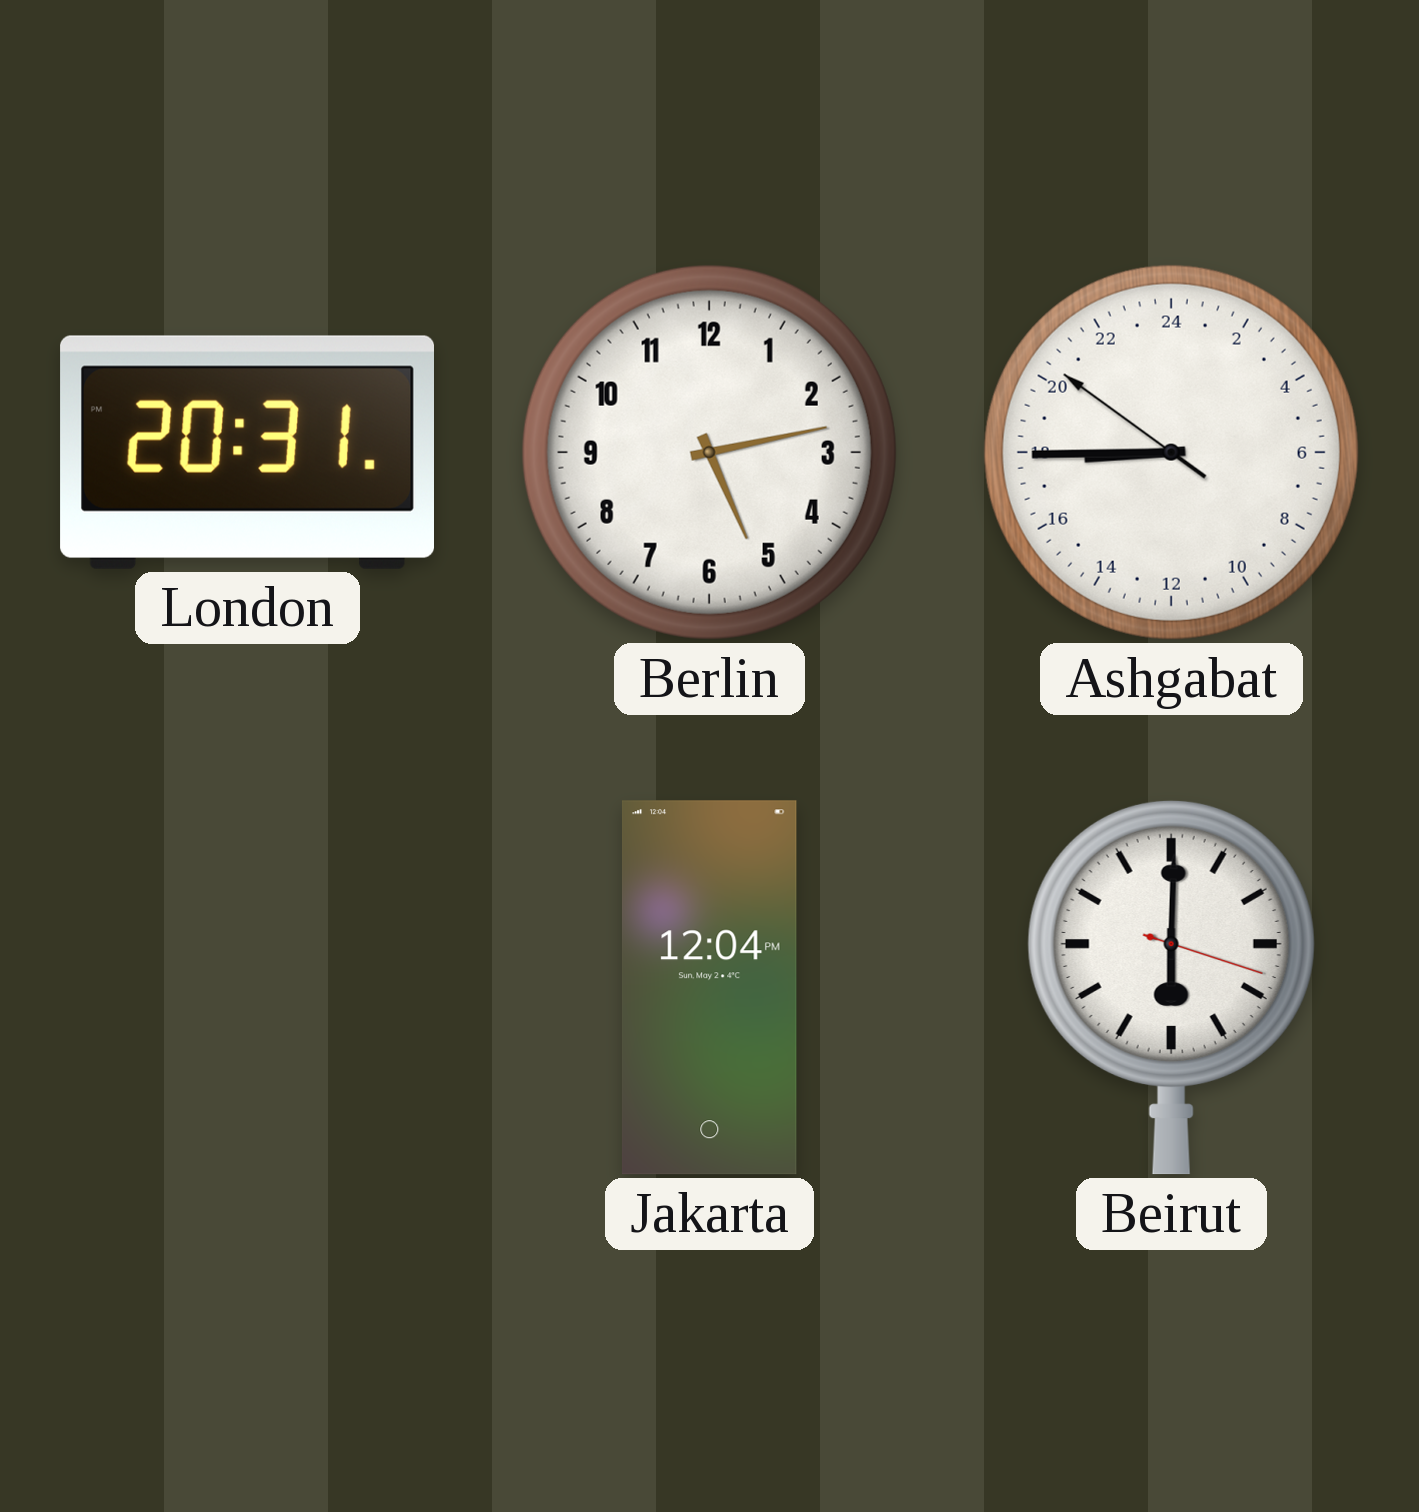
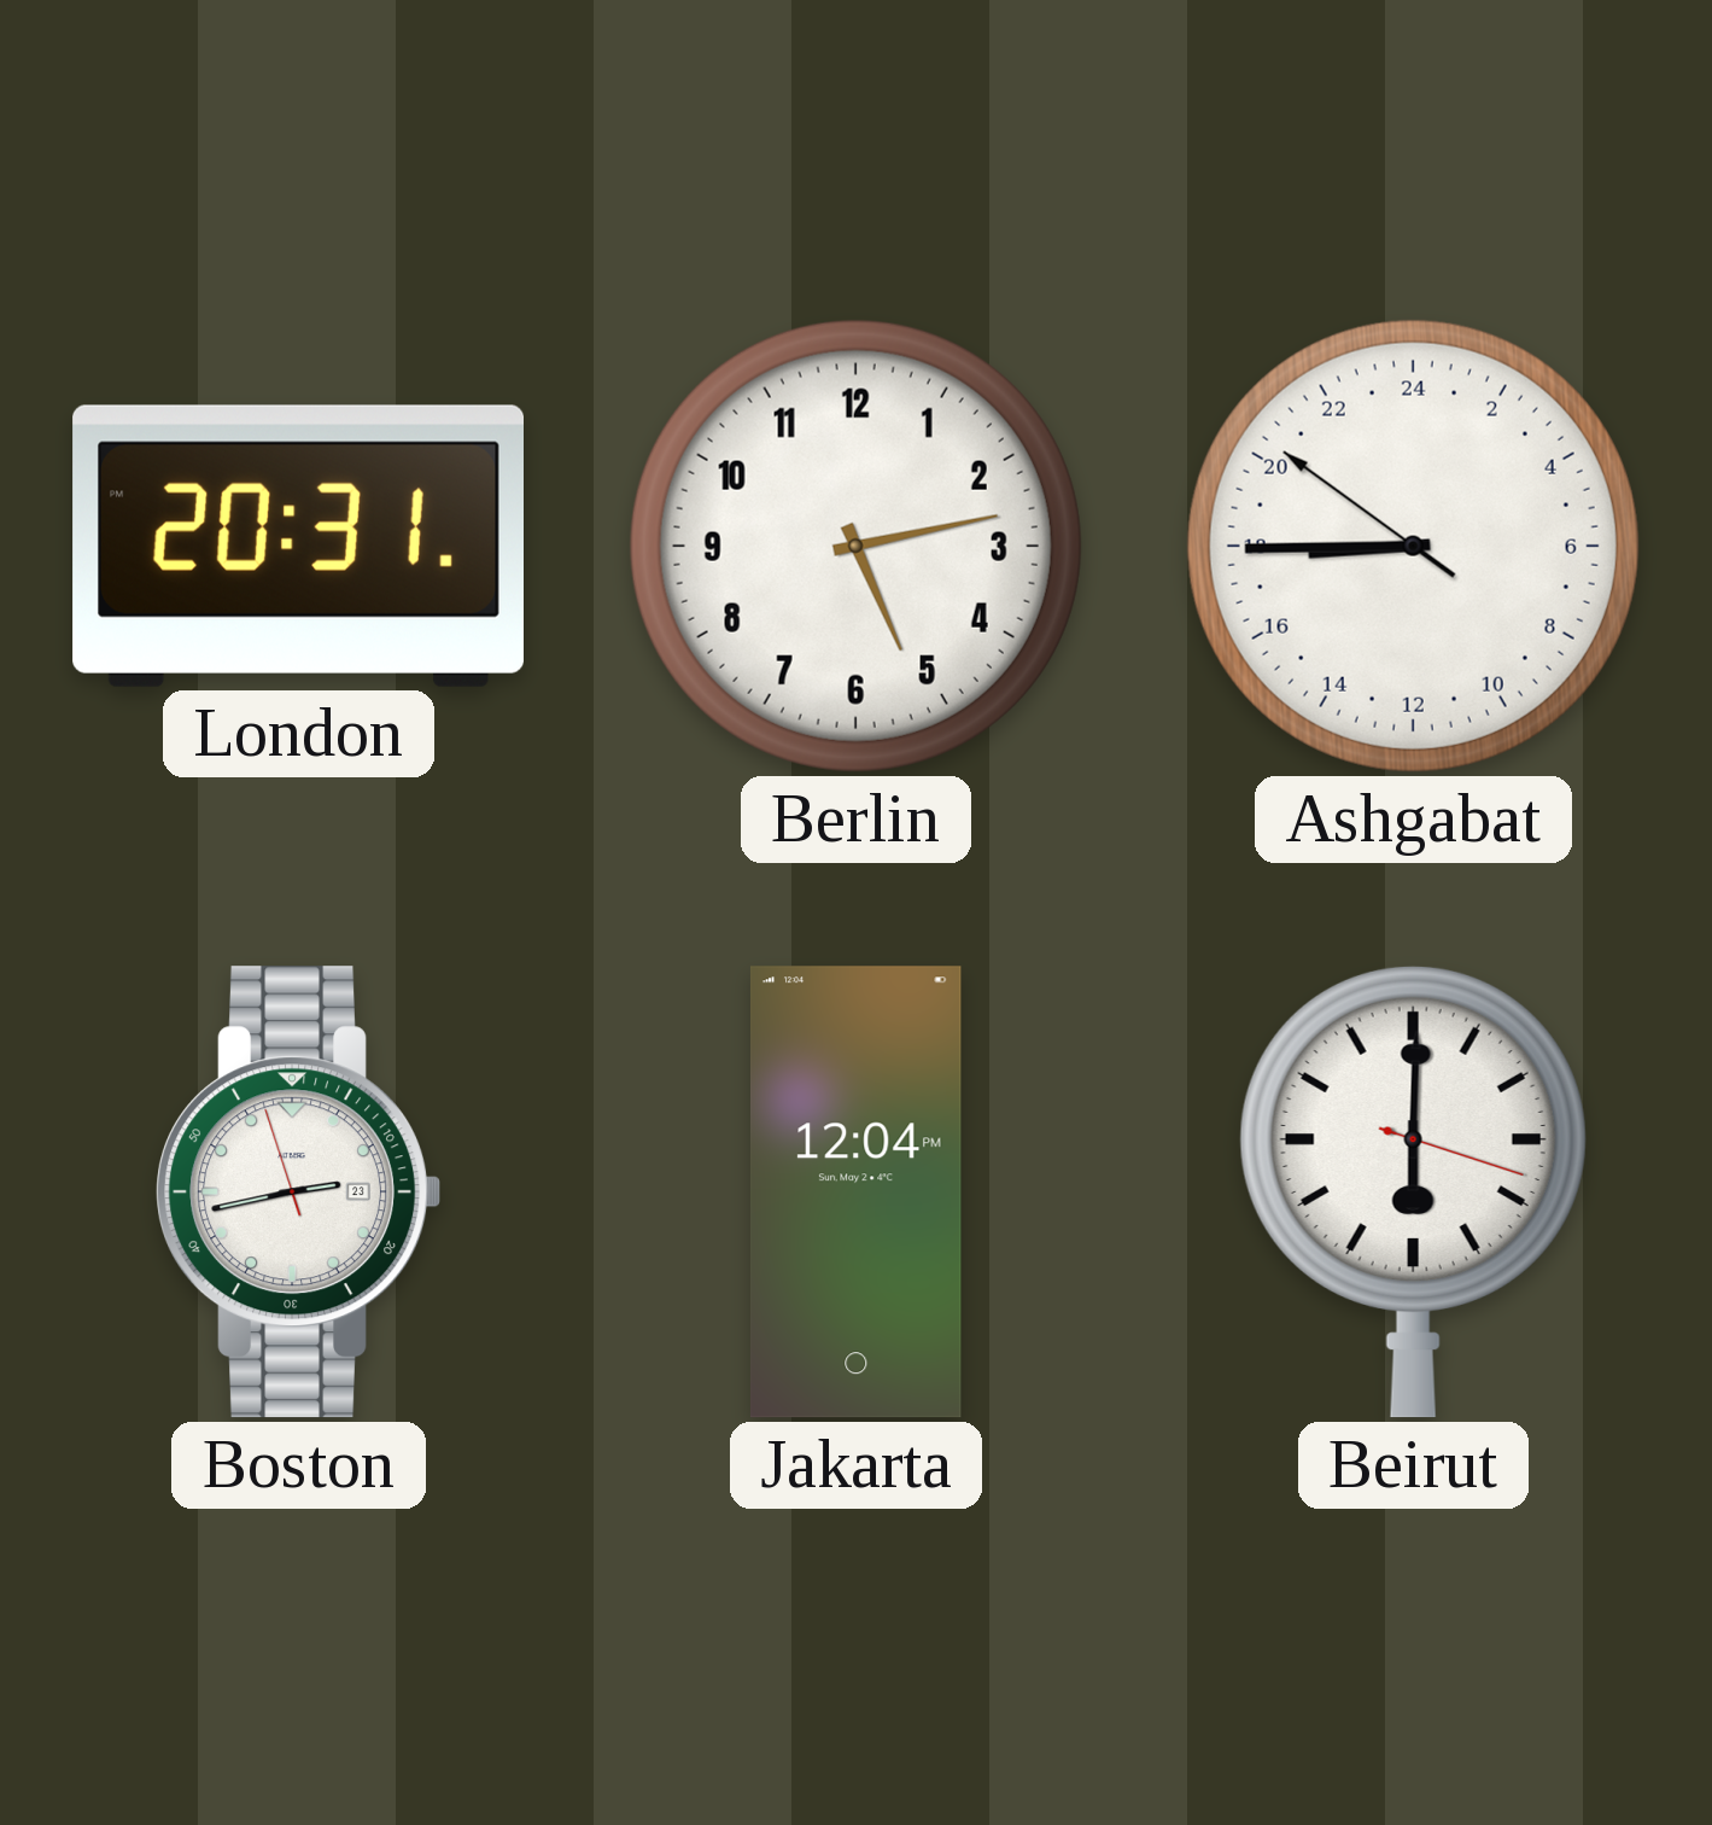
Boston: none -> 2:42 (298, 1193)
